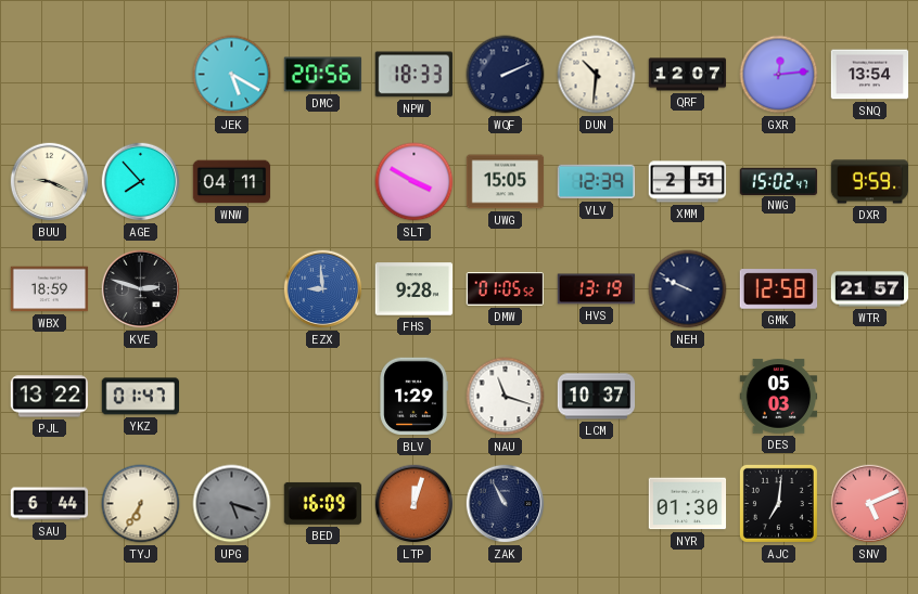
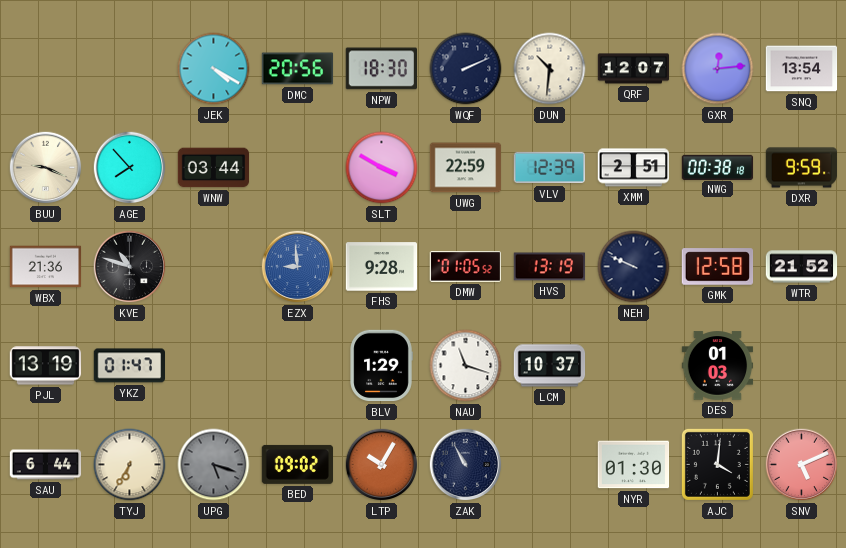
JEK: 5:20 -> 4:20 (214, 69)
NPW: 18:33 -> 18:30 (381, 69)
WNW: 04:11 -> 03:44 (214, 168)
UWG: 15:05 -> 22:59 (466, 168)
NWG: 15:02 -> 00:38 (718, 167)
WBX: 18:59 -> 21:36 (46, 267)
KVE: 2:48 -> 10:48 (130, 267)
WTR: 21:57 -> 21:52 (802, 267)
PJL: 13:22 -> 13:19 (46, 366)
DES: 05:03 -> 01:03 (718, 366)
BED: 16:09 -> 09:02 (297, 464)
LTP: 12:03 -> 10:05 (382, 465)
AJC: 7:01 -> 4:01 (717, 464)
